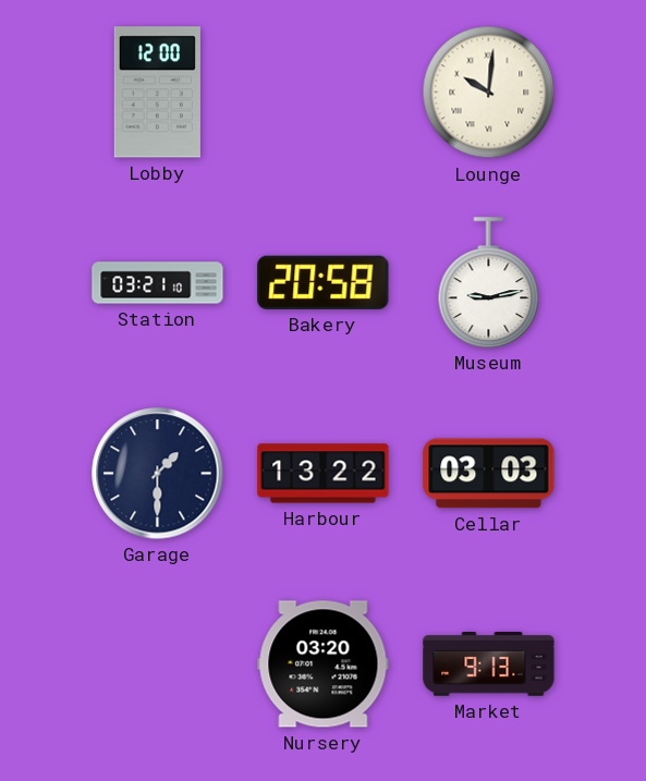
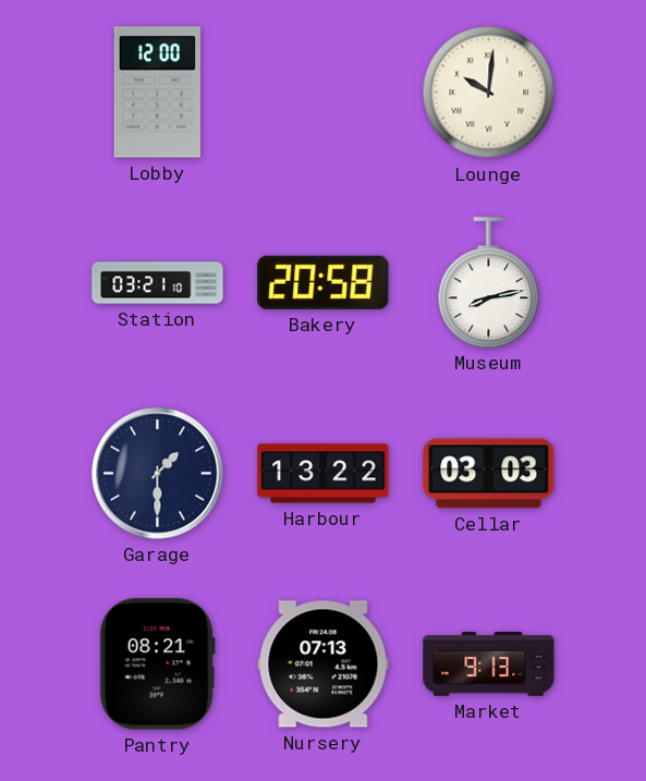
Museum: 9:13 -> 8:13 (489, 282)
Pantry: none -> 08:21 (157, 664)
Nursery: 03:20 -> 07:13 (324, 664)
